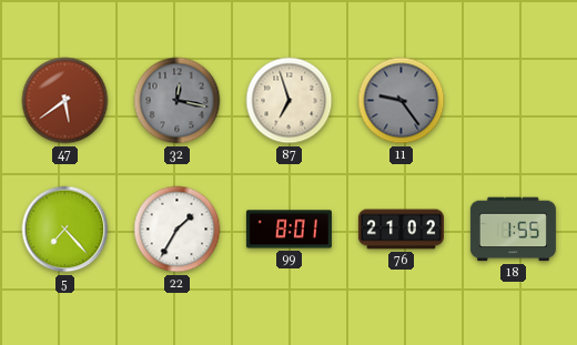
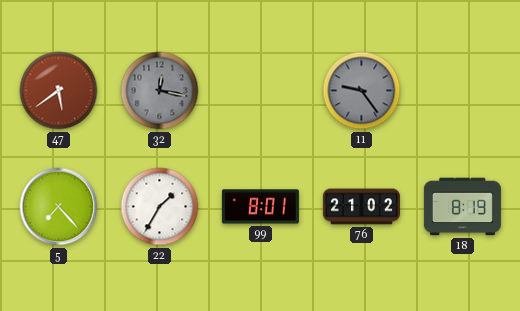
87: 6:57 -> none (290, 101)
18: 1:55 -> 8:19 (462, 207)
